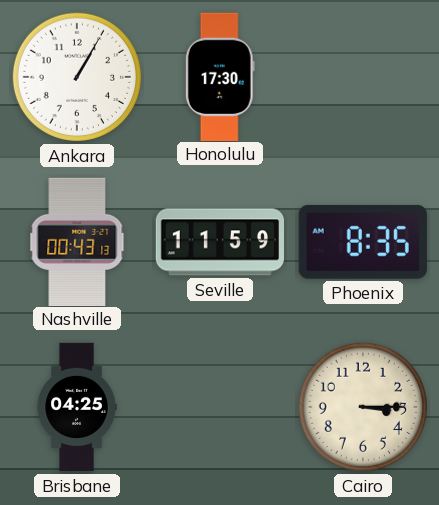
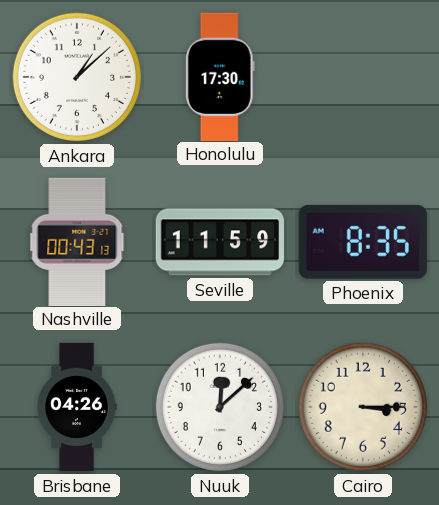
Ankara: 1:05 -> 1:08 (77, 77)
Brisbane: 04:25 -> 04:26 (77, 407)
Nuuk: none -> 12:08 (220, 407)
